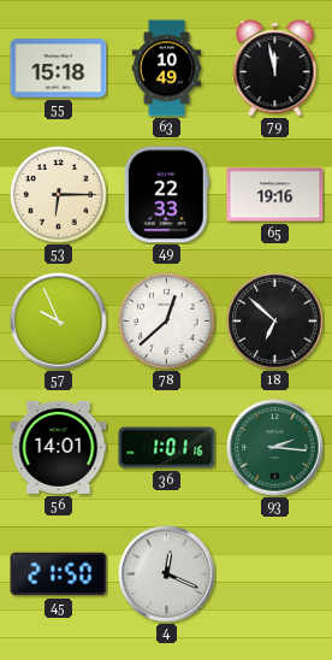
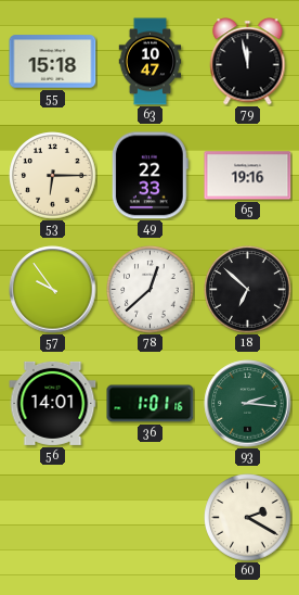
63: 10:49 -> 10:47 (151, 62)
57: 9:56 -> 9:54 (53, 290)
45: 21:50 -> none (59, 574)
4: 12:19 -> none (167, 574)
60: none -> 2:20 (248, 518)
